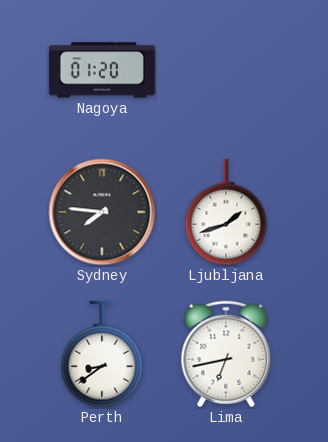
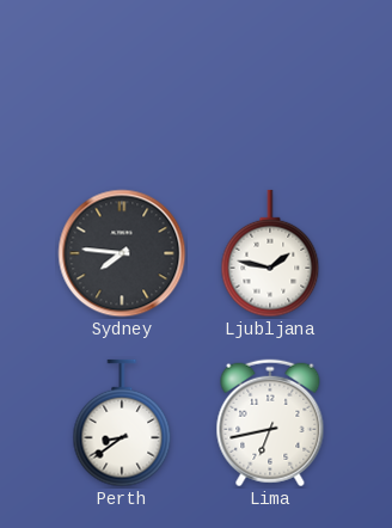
Nagoya: 01:20 -> none (102, 70)
Ljubljana: 1:42 -> 1:47 (270, 253)
